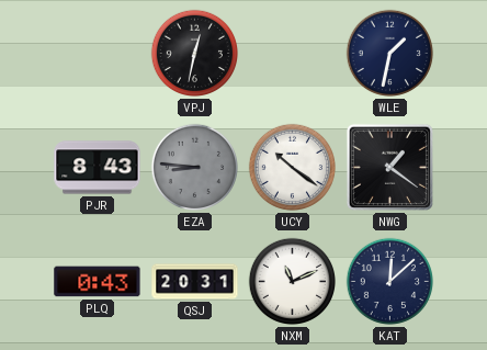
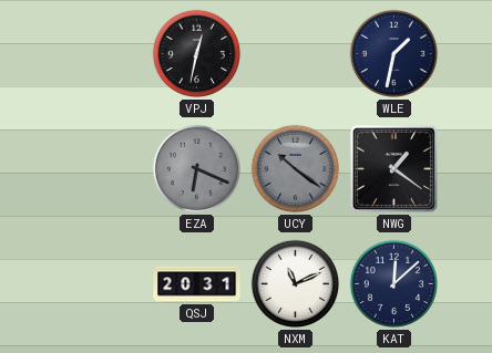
PJR: 8:43 -> none (98, 168)
EZA: 8:46 -> 6:19 (197, 169)
UCY dial: white -> grey (296, 169)
PLQ: 0:43 -> none (98, 282)
